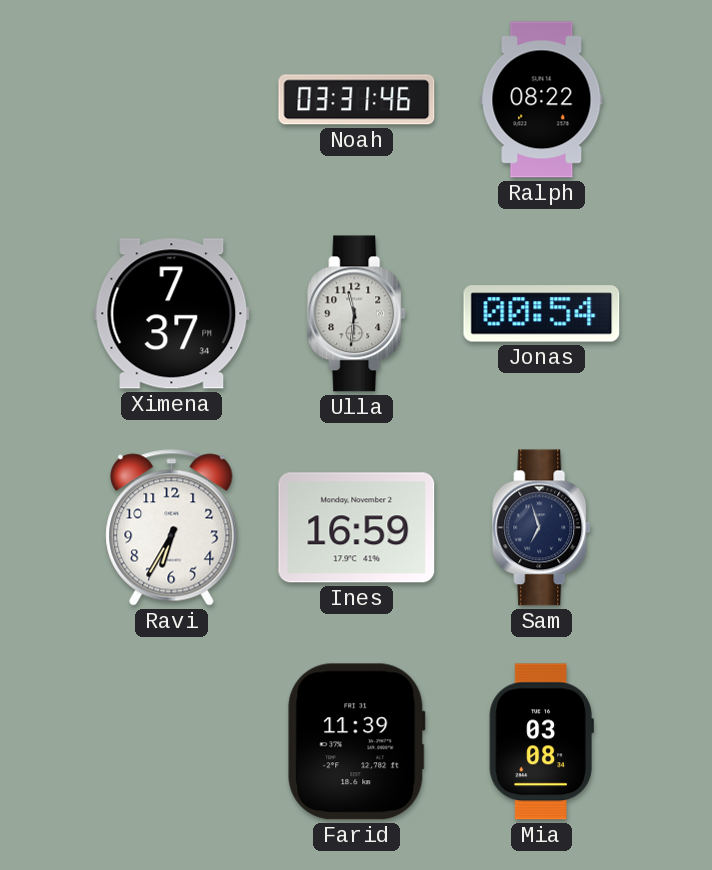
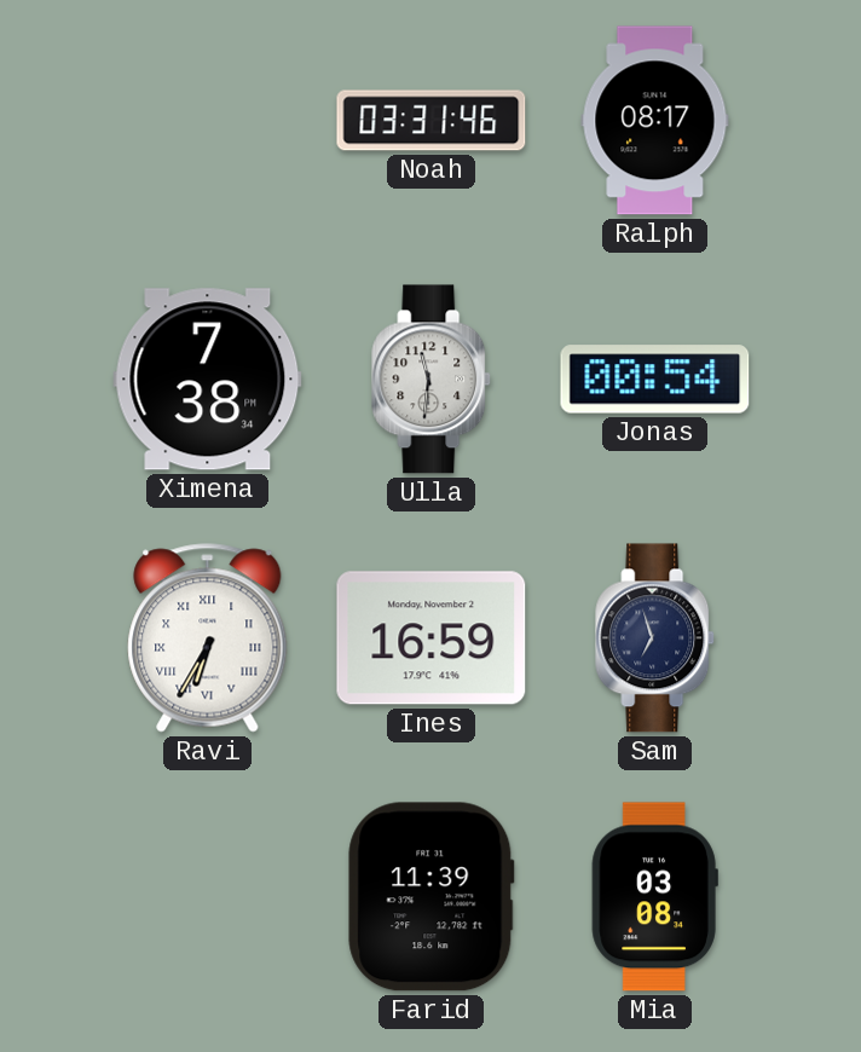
Ralph: 08:22 -> 08:17 (655, 121)
Ximena: 7:37 -> 7:38 (208, 380)
Ravi numerals: Arabic -> Roman (208, 638)
